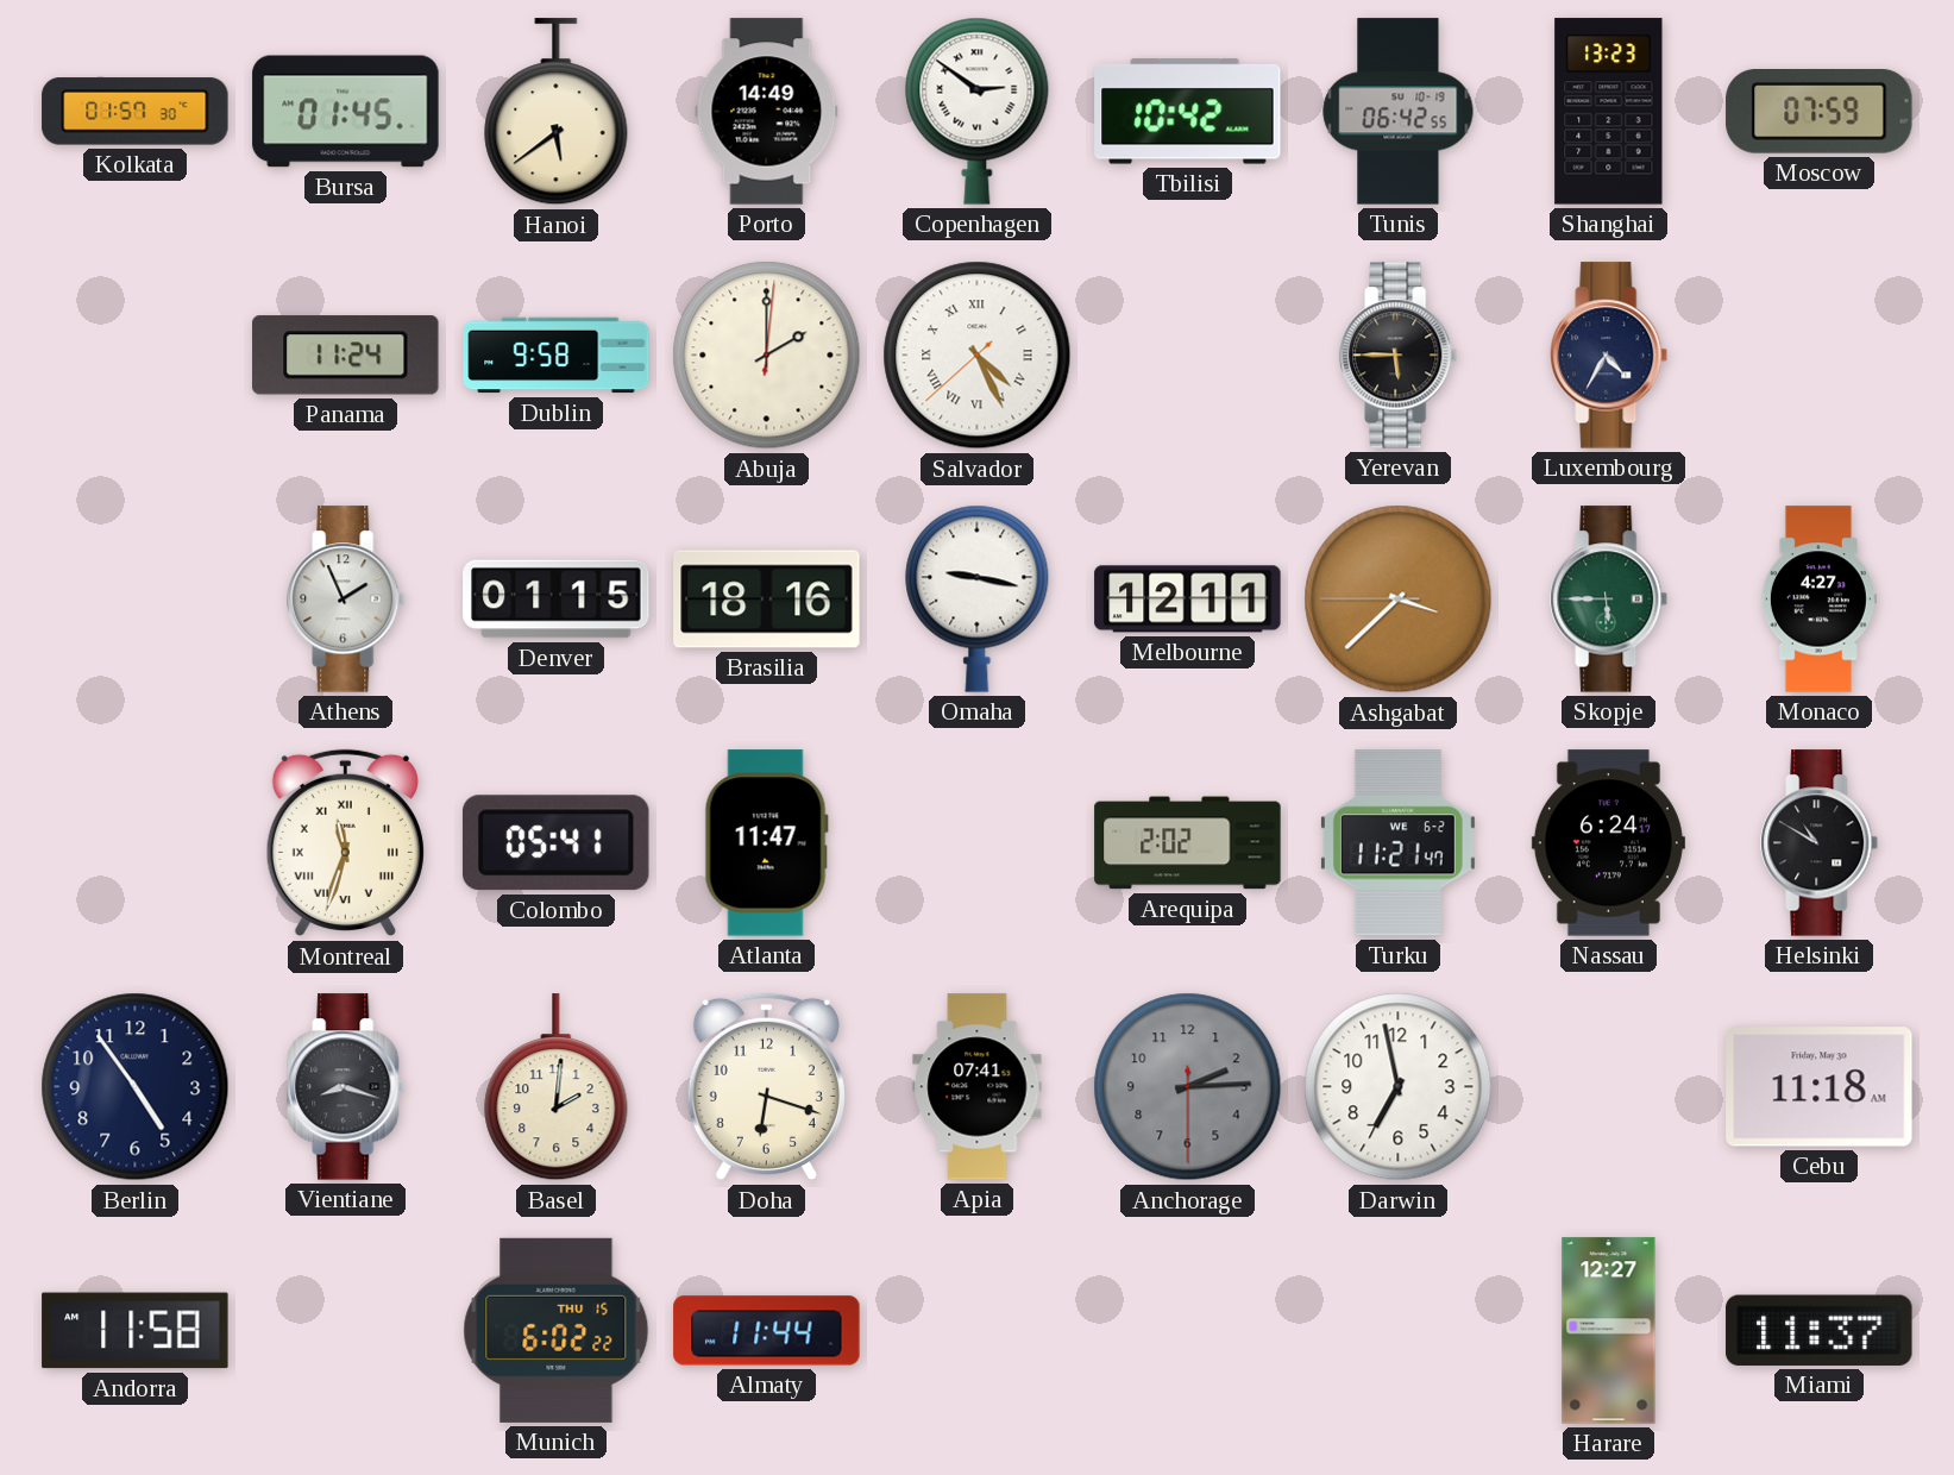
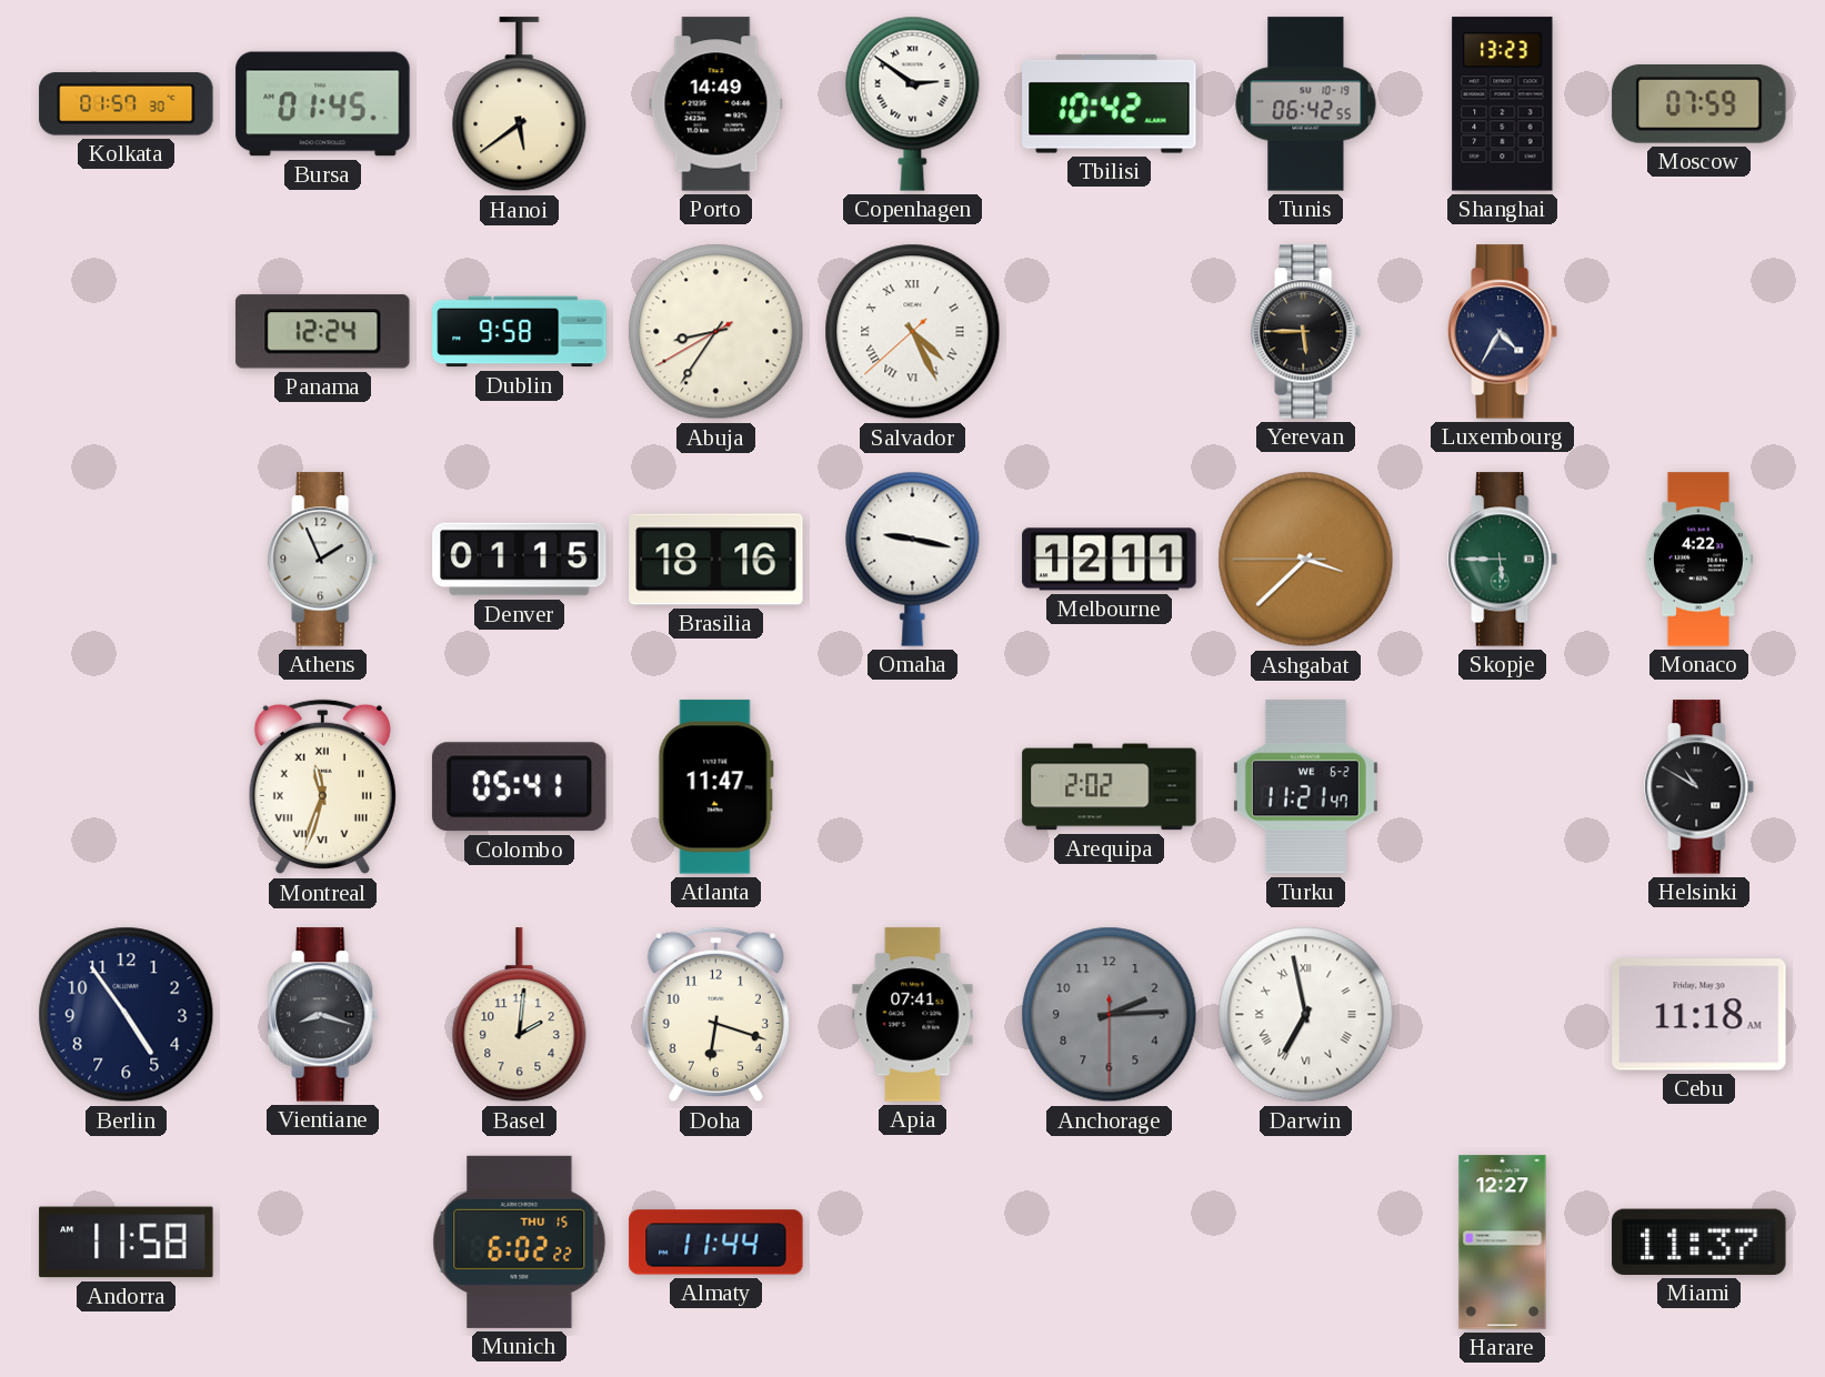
Panama: 11:24 -> 12:24 (323, 332)
Abuja: 2:00 -> 8:35 (716, 332)
Monaco: 4:27 -> 4:22 (1698, 560)
Nassau: 6:24 -> none (1608, 843)
Darwin numerals: Arabic -> Roman (1306, 1015)
